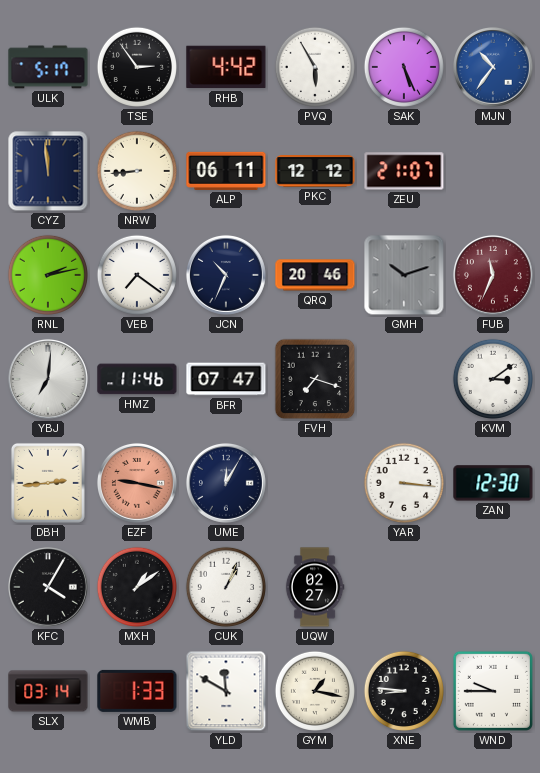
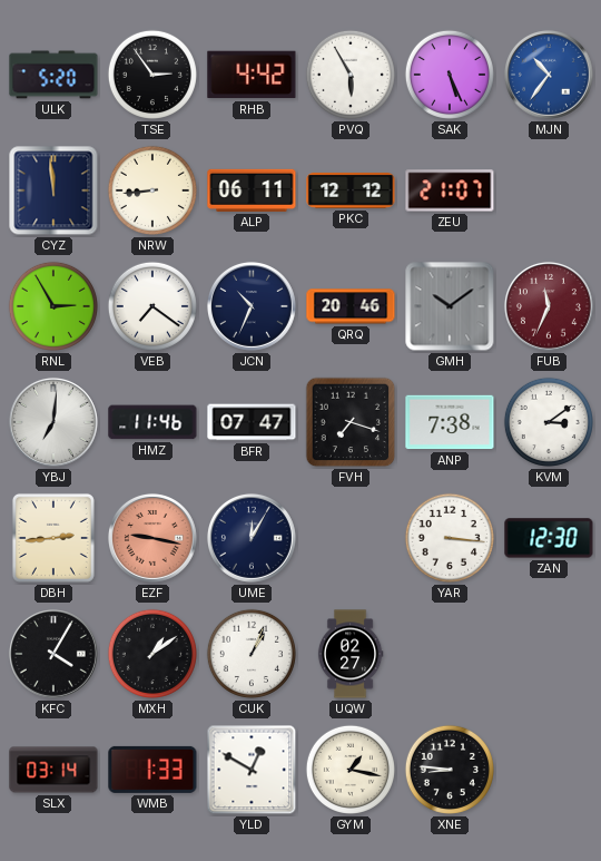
ULK: 5:17 -> 5:20 (53, 75)
RNL: 2:13 -> 2:55 (53, 306)
GMH: 10:12 -> 10:09 (450, 306)
ANP: none -> 7:38 (450, 422)
YLD: 11:50 -> 12:50 (252, 770)
WND: 9:45 -> none (493, 691)
